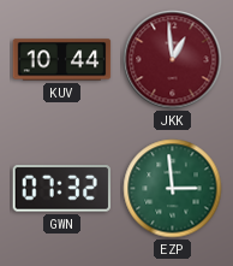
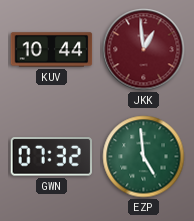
EZP: 2:59 -> 4:59 (144, 157)
